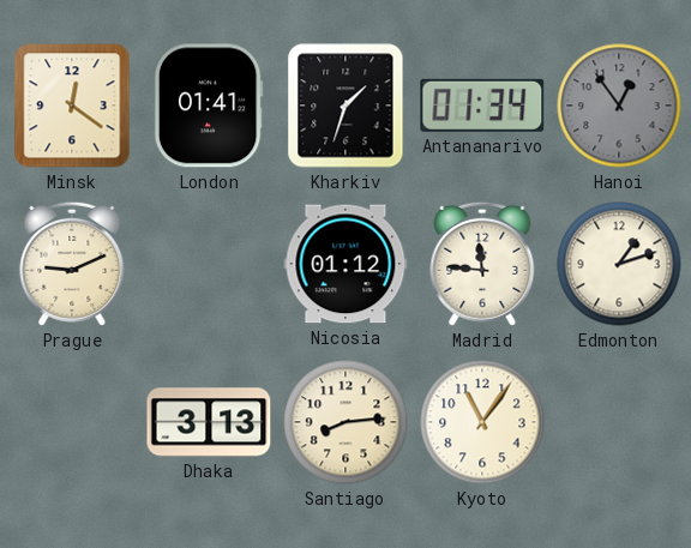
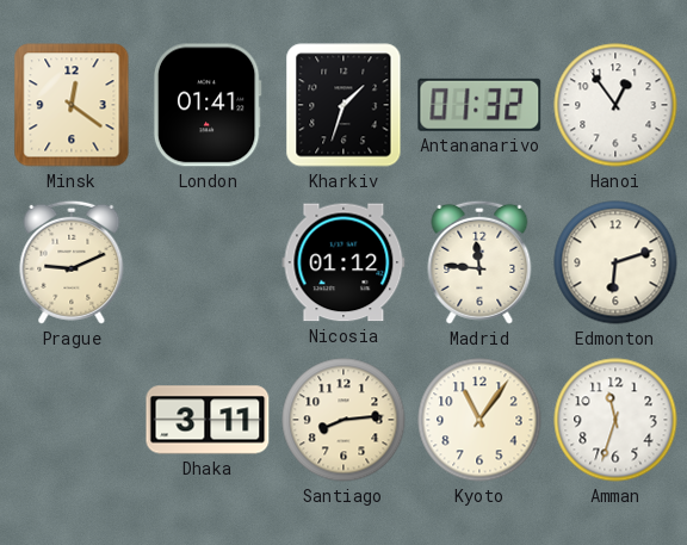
Antananarivo: 01:34 -> 01:32 (479, 105)
Hanoi dial: grey -> white (615, 105)
Edmonton: 1:12 -> 6:12 (615, 262)
Dhaka: 3:13 -> 3:11 (208, 420)
Amman: none -> 11:33 (615, 420)
